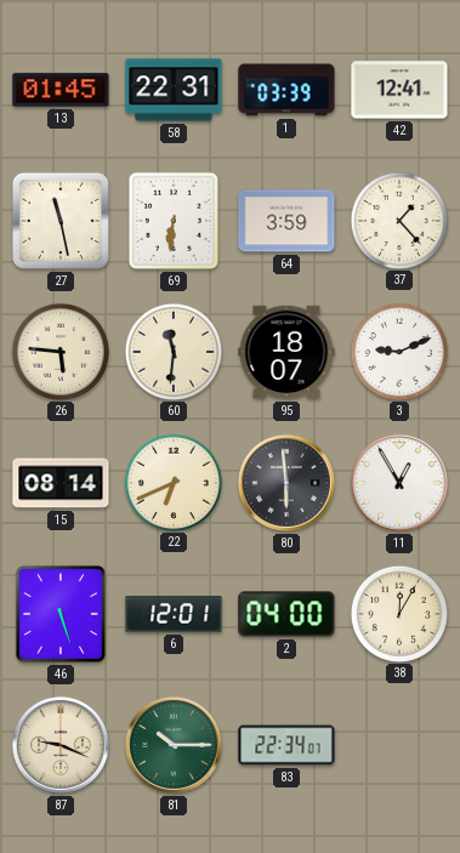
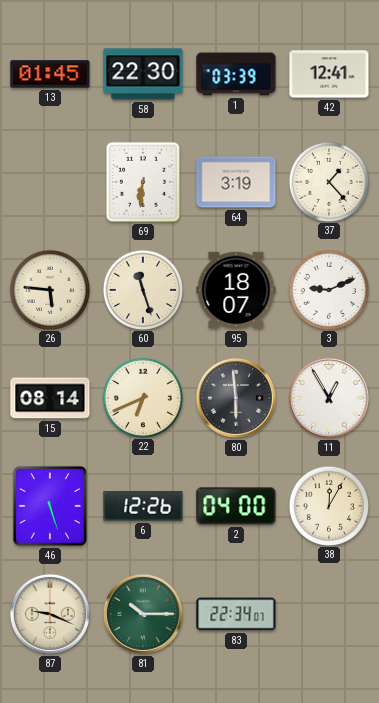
58: 22:31 -> 22:30 (143, 74)
27: 11:28 -> none (61, 221)
64: 3:59 -> 3:19 (236, 182)
60: 11:31 -> 11:27 (142, 289)
6: 12:01 -> 12:26 (143, 506)
